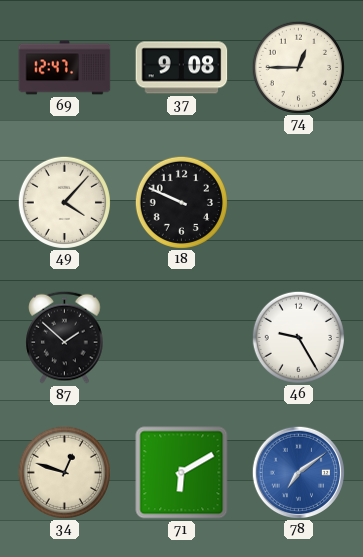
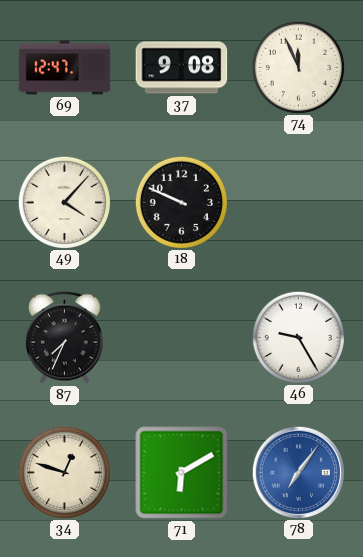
74: 12:45 -> 11:56 (298, 67)
87: 1:52 -> 7:34 (65, 337)
78: 7:09 -> 7:06 (298, 472)
